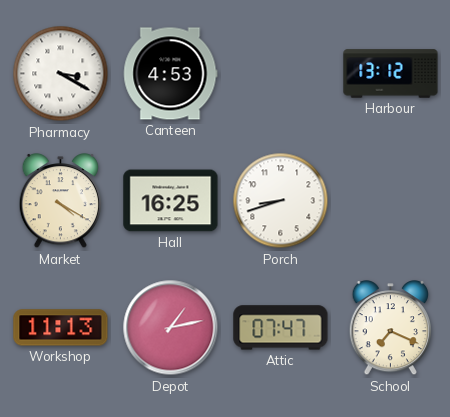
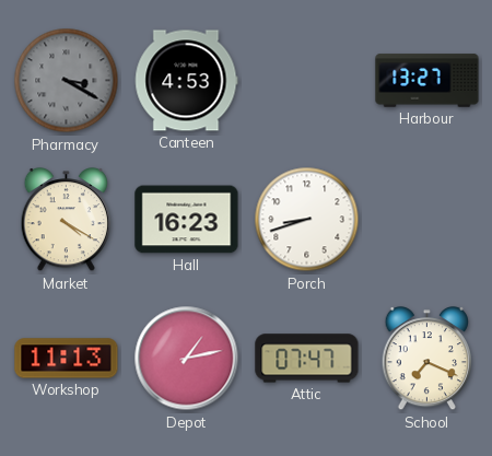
Pharmacy dial: white -> grey (67, 81)
Harbour: 13:12 -> 13:27 (427, 81)
Hall: 16:25 -> 16:23 (187, 220)
